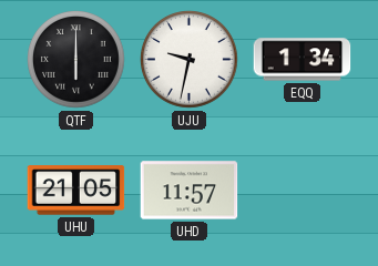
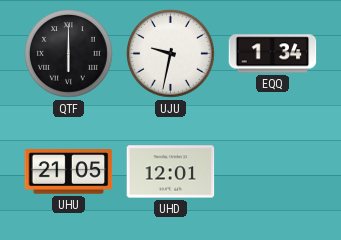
UHD: 11:57 -> 12:01 (171, 172)
